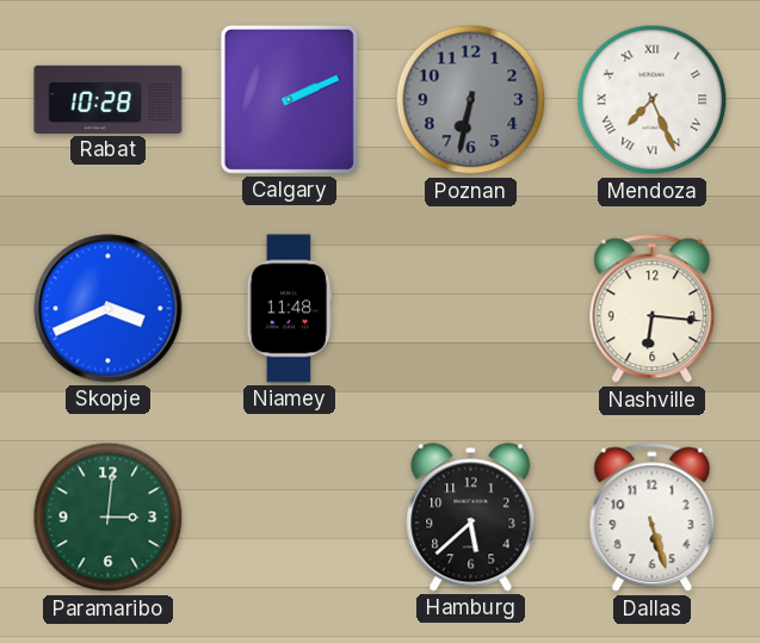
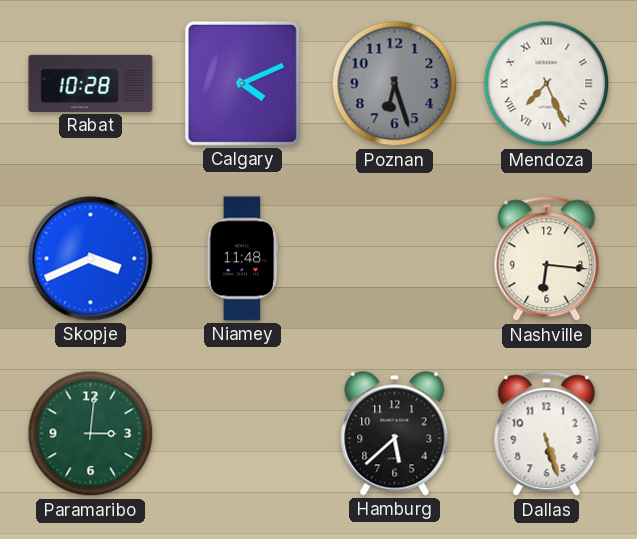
Calgary: 2:11 -> 4:11 (242, 83)
Poznan: 6:32 -> 6:27 (395, 84)
